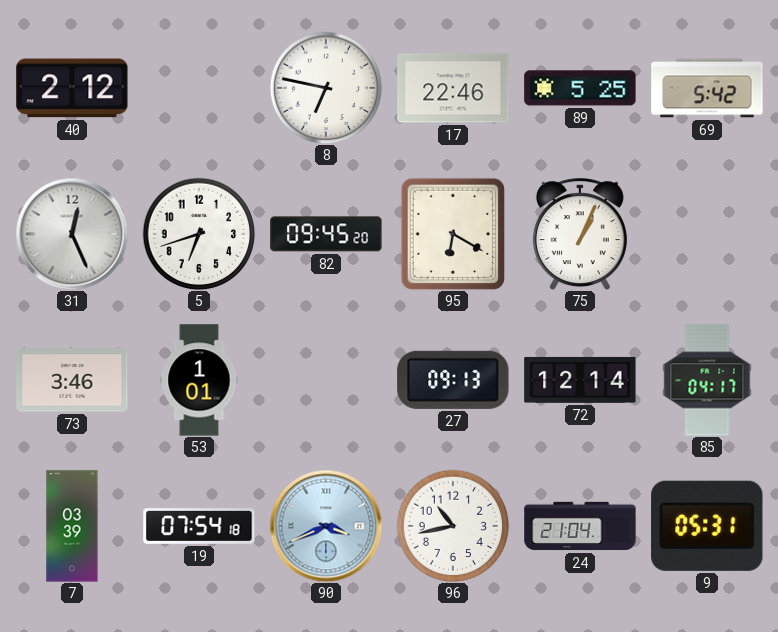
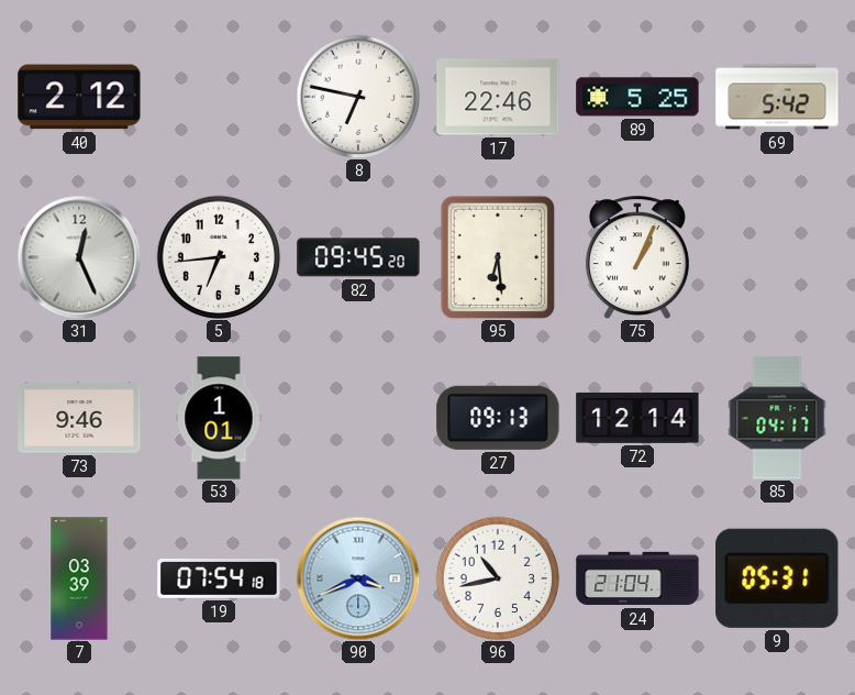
5: 6:42 -> 6:44 (219, 257)
95: 6:20 -> 6:29 (498, 257)
73: 3:46 -> 9:46 (79, 419)
